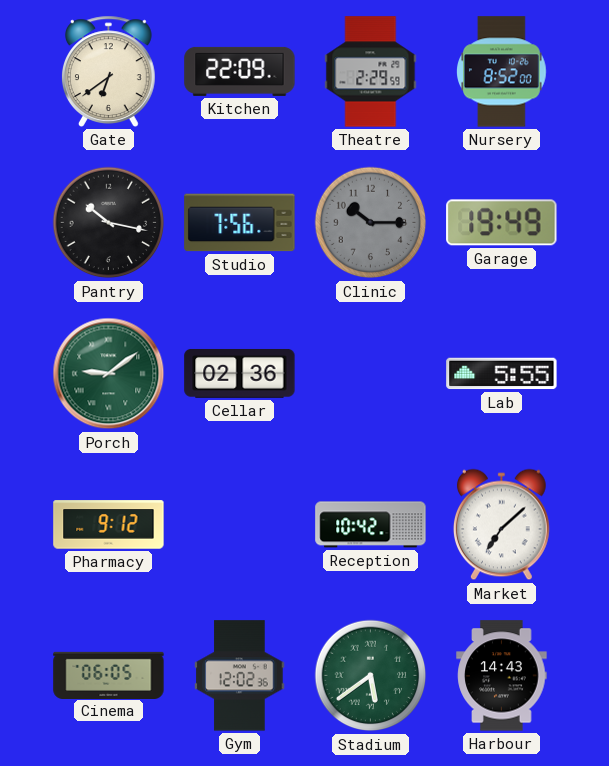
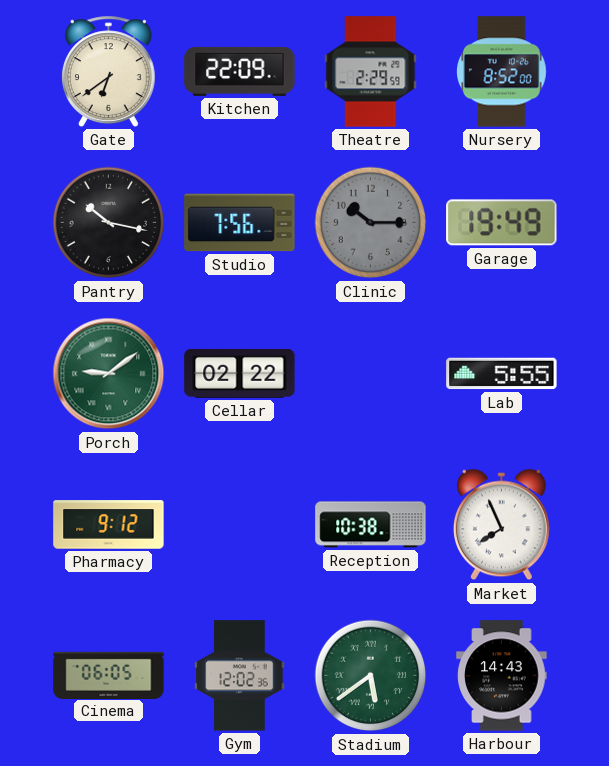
Cellar: 02:36 -> 02:22 (240, 373)
Reception: 10:42 -> 10:38 (371, 525)
Market: 7:08 -> 7:56 (501, 525)
